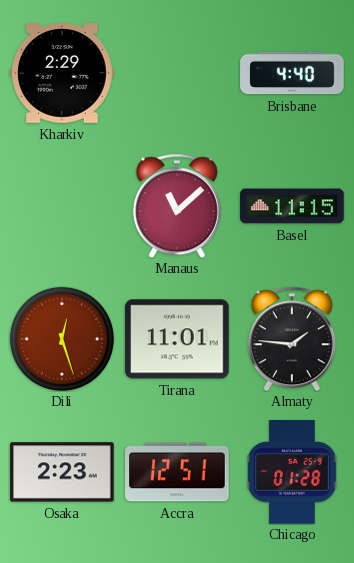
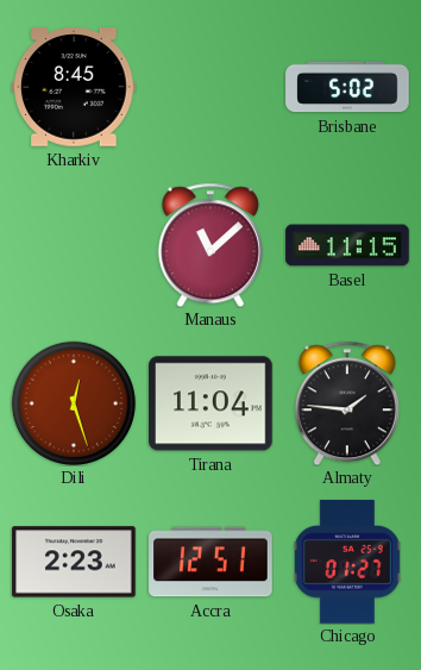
Kharkiv: 2:29 -> 8:45 (74, 87)
Brisbane: 4:40 -> 5:02 (347, 87)
Tirana: 11:01 -> 11:04 (211, 403)
Chicago: 01:28 -> 01:27 (347, 562)
